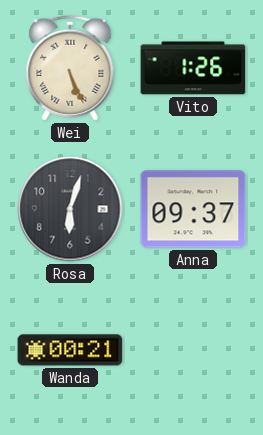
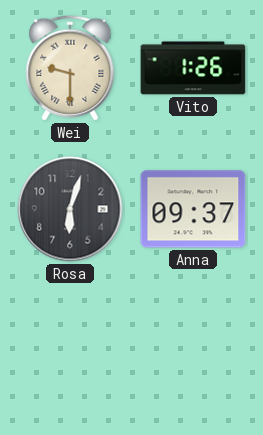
Wei: 5:26 -> 9:30 (70, 68)
Wanda: 00:21 -> none (70, 350)
